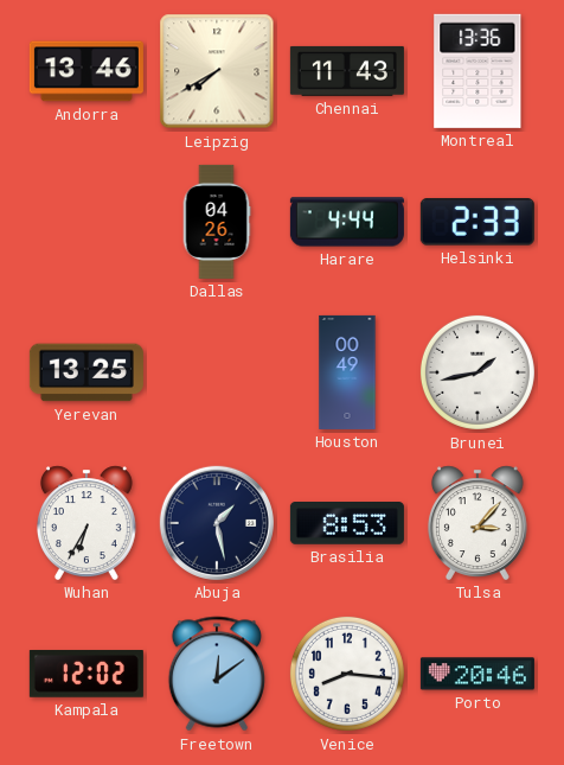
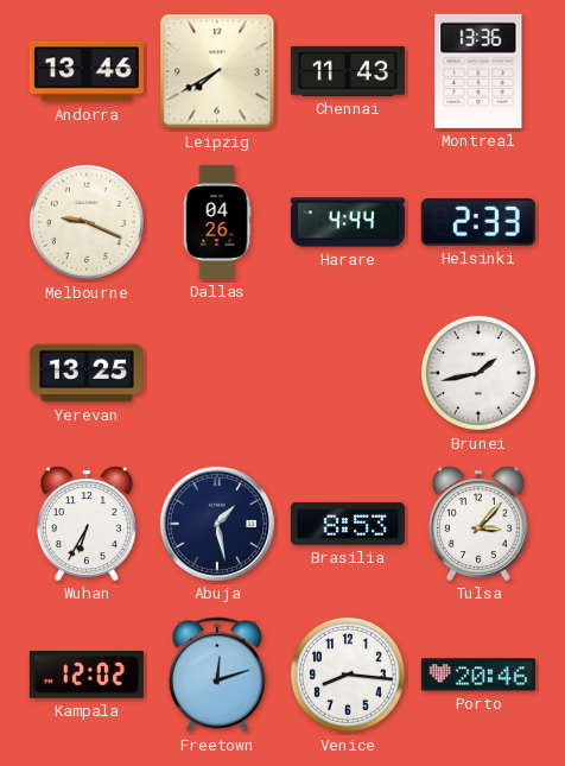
Melbourne: none -> 9:19 (87, 222)
Houston: 00:49 -> none (347, 372)
Freetown: 12:09 -> 12:12 (216, 675)
